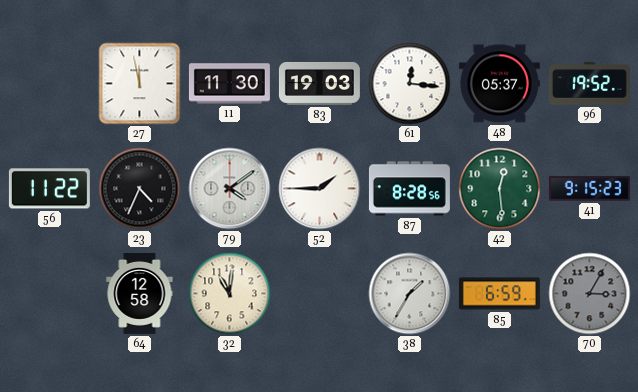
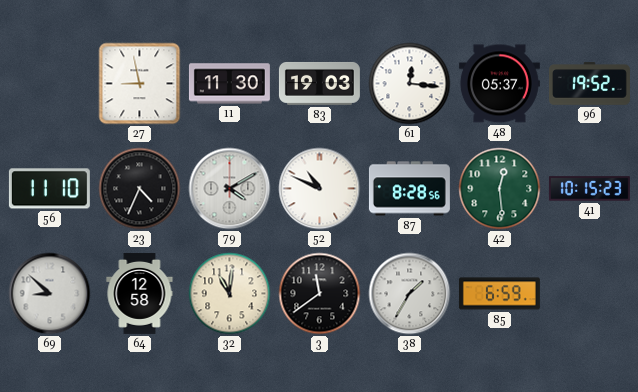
27: 11:58 -> 8:58 (140, 84)
56: 11:22 -> 11:10 (49, 189)
79: 4:09 -> 4:10 (230, 189)
52: 1:45 -> 10:49 (320, 189)
41: 9:15 -> 10:15 (589, 189)
69: none -> 8:52 (50, 294)
3: none -> 11:39 (320, 294)
70: 3:05 -> none (590, 294)
